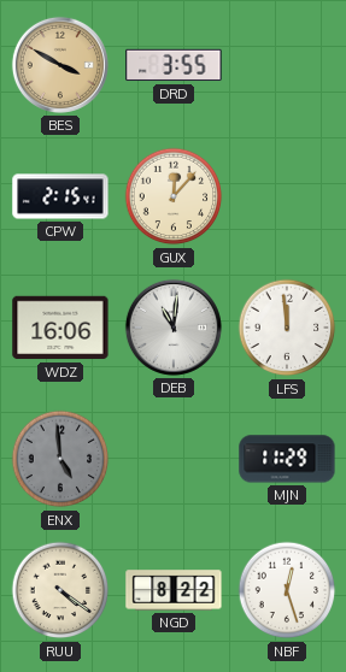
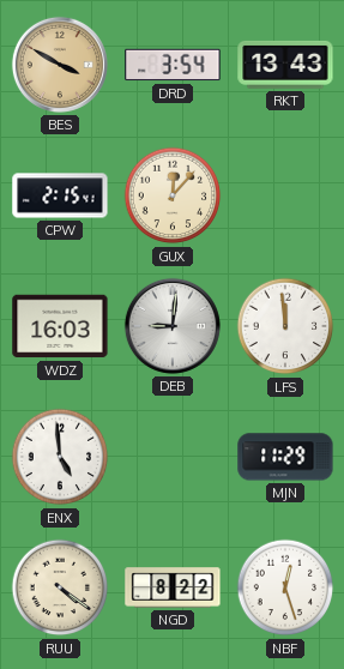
DRD: 3:55 -> 3:54 (173, 65)
RKT: none -> 13:43 (285, 65)
WDZ: 16:06 -> 16:03 (60, 326)
DEB: 11:01 -> 9:01 (173, 326)
ENX dial: grey -> white (60, 457)
